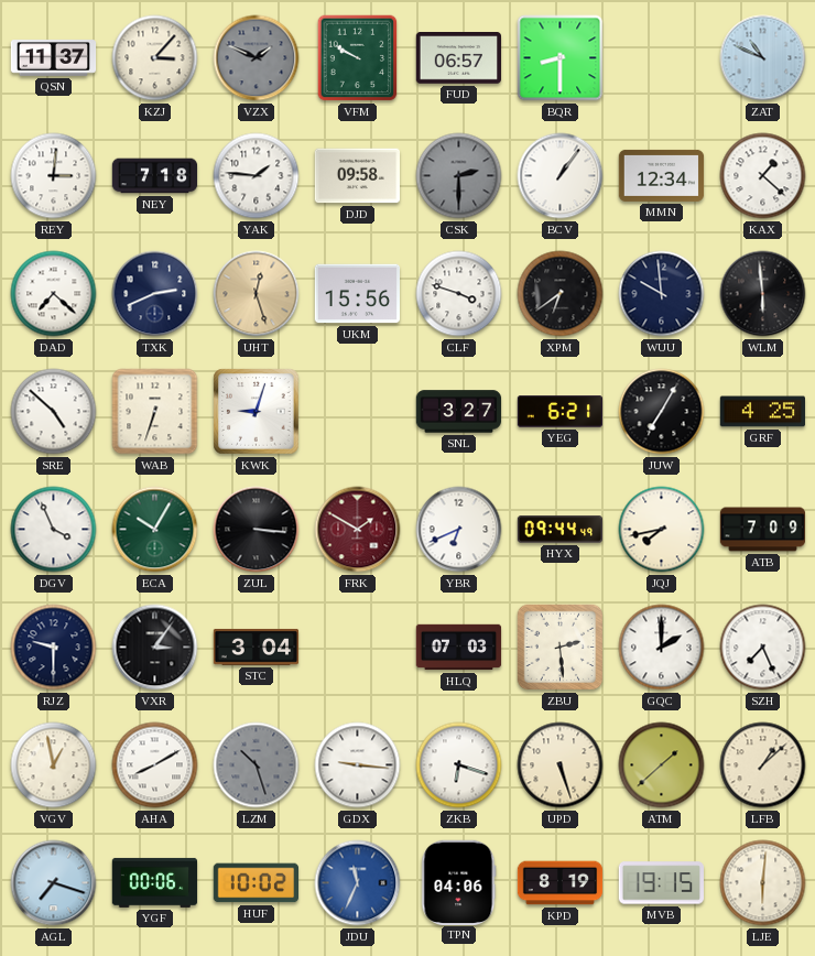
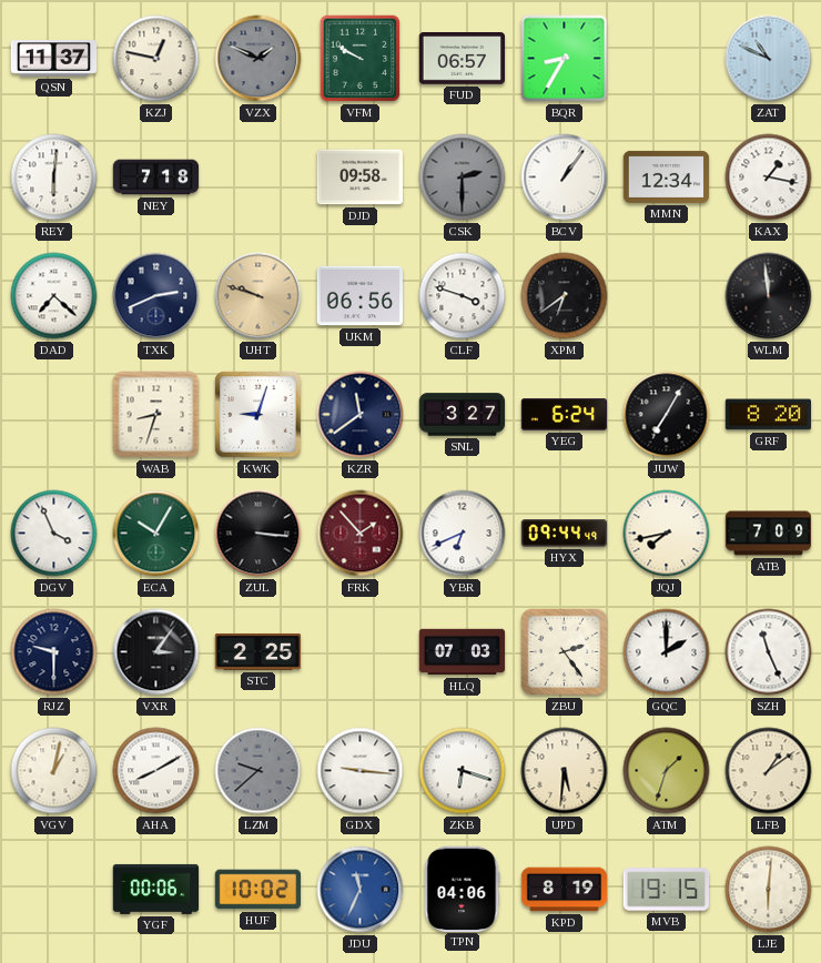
KZJ: 3:07 -> 12:47 (156, 59)
BQR: 8:30 -> 8:35 (565, 59)
REY: 3:01 -> 6:01 (54, 178)
YAK: 1:46 -> none (257, 176)
KAX: 1:22 -> 1:17 (769, 178)
UHT: 12:27 -> 9:48 (259, 296)
UKM: 15:56 -> 06:56 (359, 296)
WUU: 9:59 -> none (662, 294)
WLM: 5:59 -> 11:59 (769, 296)
SRE: 4:52 -> none (54, 412)
WAB: 6:33 -> 8:33 (156, 415)
KZR: none -> 11:39 (361, 415)
YEG: 6:21 -> 6:24 (565, 415)
GRF: 4:25 -> 8:20 (768, 415)
FRK: 1:50 -> 1:53 (361, 534)
STC: 3:04 -> 2:25 (259, 651)
ZBU: 2:29 -> 2:24 (565, 652)
SZH: 7:26 -> 11:26 (769, 652)
VGV: 12:58 -> 1:02 (54, 771)
LZM: 10:27 -> 9:38 (259, 771)
UPD: 5:27 -> 5:31 (565, 771)
ATM: 1:38 -> 1:33 (667, 771)
LFB: 1:08 -> 1:09 (769, 771)
AGL: 7:18 -> none (54, 883)
